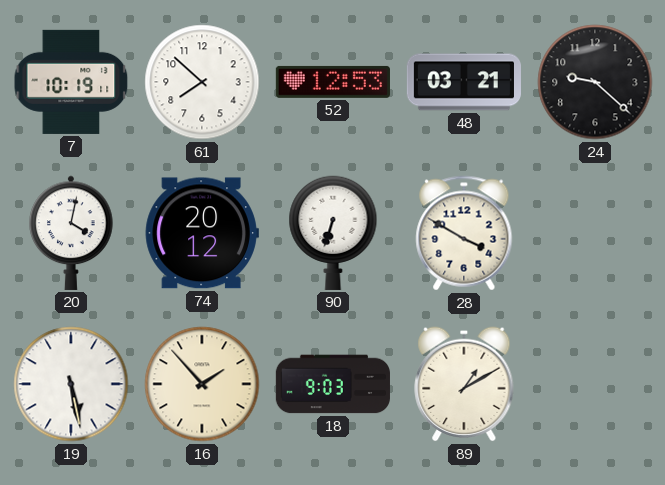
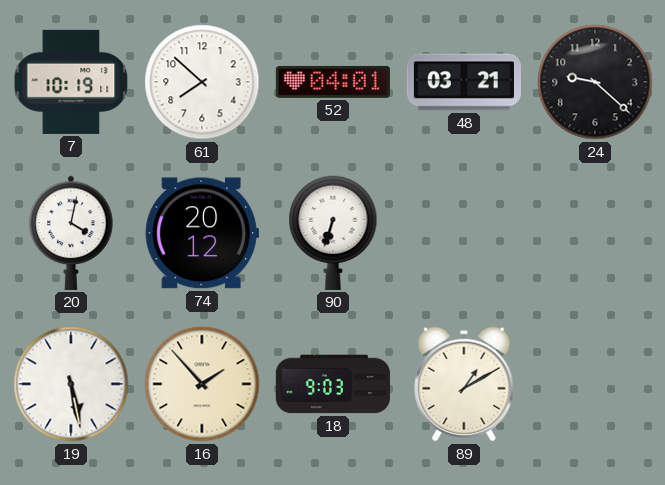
52: 12:53 -> 04:01 (333, 82)
28: 3:50 -> none (464, 233)
